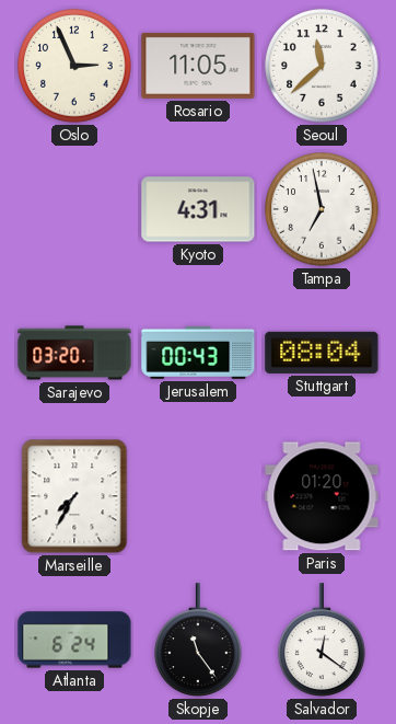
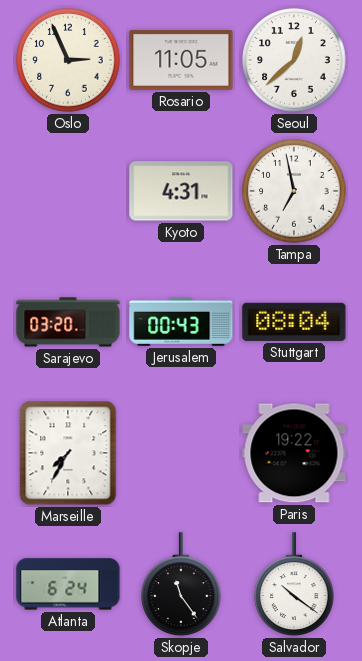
Seoul: 11:38 -> 12:38 (294, 60)
Paris: 01:20 -> 19:22 (294, 453)
Salvador: 12:21 -> 10:21 (295, 584)
